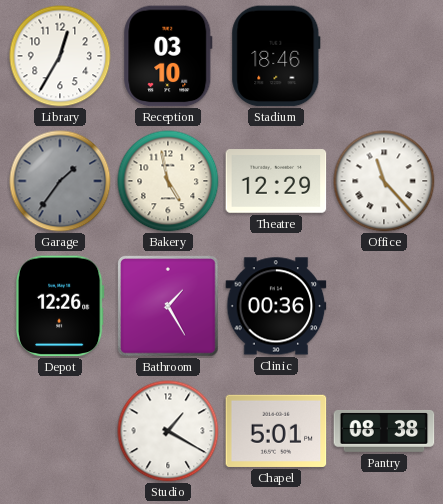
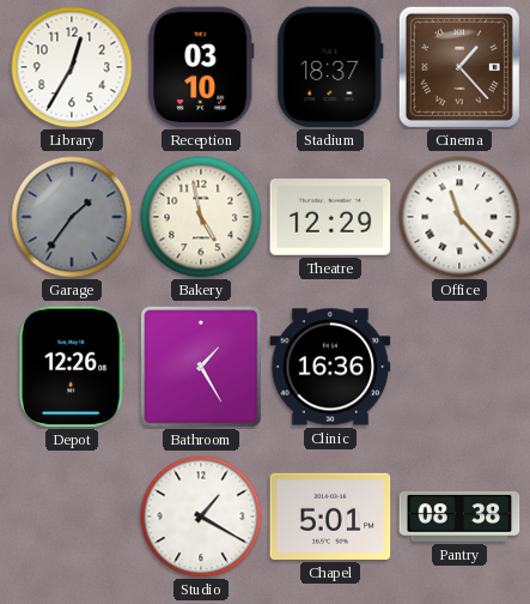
Stadium: 18:46 -> 18:37 (330, 67)
Cinema: none -> 1:23 (459, 67)
Clinic: 00:36 -> 16:36 (330, 367)
